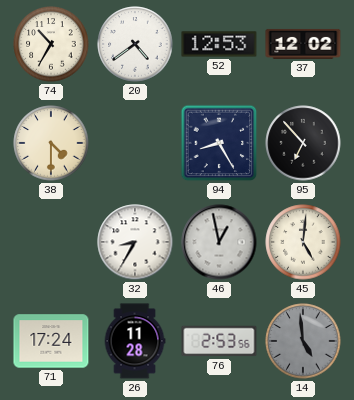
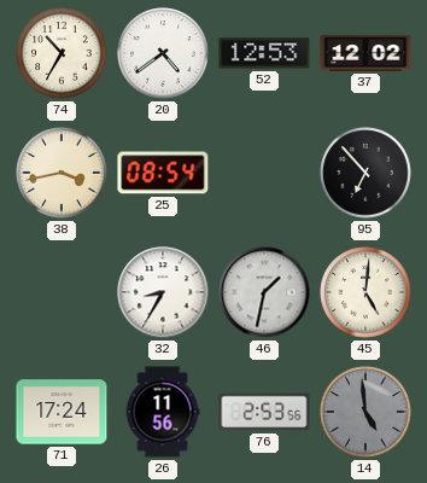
38: 4:30 -> 3:43 (62, 173)
25: none -> 08:54 (163, 173)
94: 8:25 -> none (219, 143)
46: 12:58 -> 1:32 (264, 292)
26: 11:28 -> 11:56 (163, 412)
